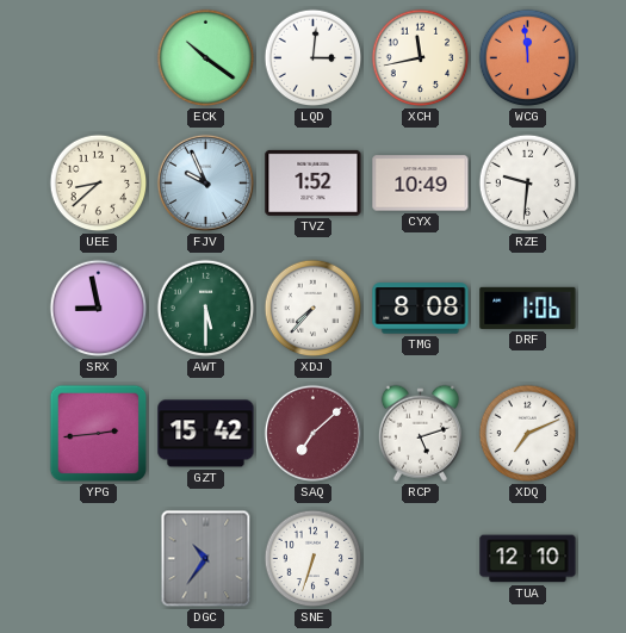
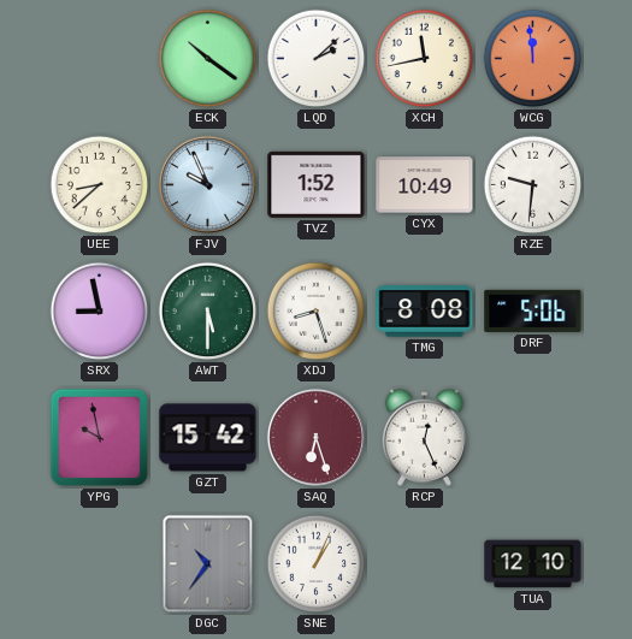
LQD: 3:01 -> 2:08 (317, 59)
XDJ: 7:37 -> 8:27 (317, 312)
DRF: 1:06 -> 5:06 (533, 310)
YPG: 2:44 -> 9:58 (100, 438)
SAQ: 7:08 -> 6:27 (315, 437)
RCP: 5:12 -> 12:26 (424, 437)
XDQ: 7:11 -> none (528, 434)
SNE: 6:33 -> 1:04 (317, 564)
